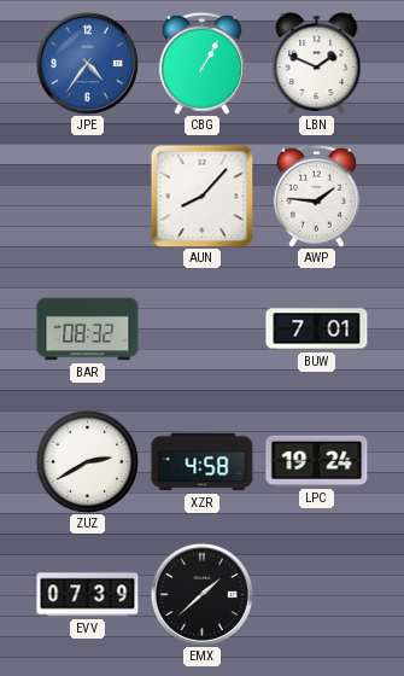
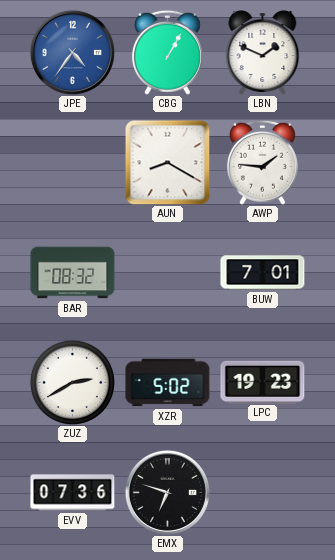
AUN: 8:07 -> 8:20 (167, 162)
XZR: 4:58 -> 5:02 (168, 383)
LPC: 19:24 -> 19:23 (263, 382)
EVV: 07:39 -> 07:36 (73, 493)
EMX: 1:38 -> 6:48 (167, 492)
